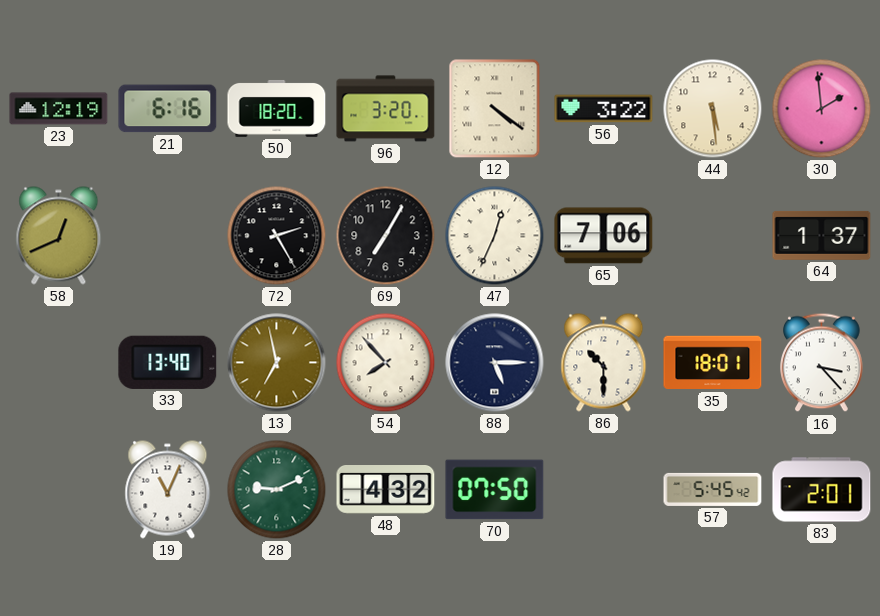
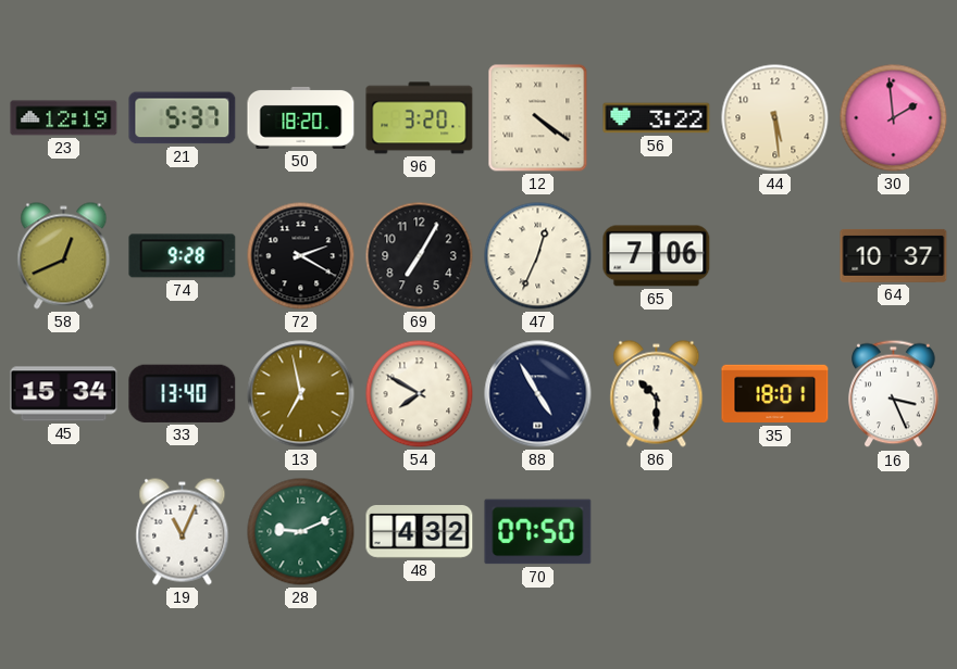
21: 6:16 -> 5:37 (183, 118)
74: none -> 9:28 (183, 256)
72: 2:25 -> 2:20 (301, 256)
64: 1:37 -> 10:37 (894, 255)
45: none -> 15:34 (64, 394)
54: 7:53 -> 7:50 (420, 394)
88: 5:15 -> 4:55 (538, 394)
16: 3:23 -> 3:26 (894, 394)
57: 5:45 -> none (713, 489)
83: 2:01 -> none (822, 490)
